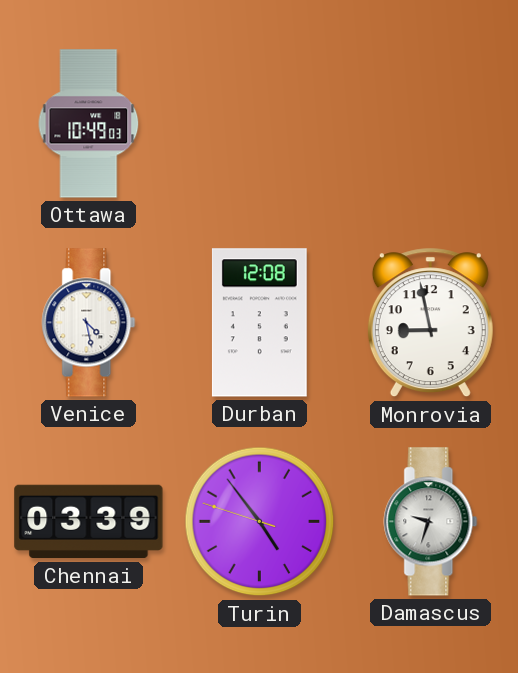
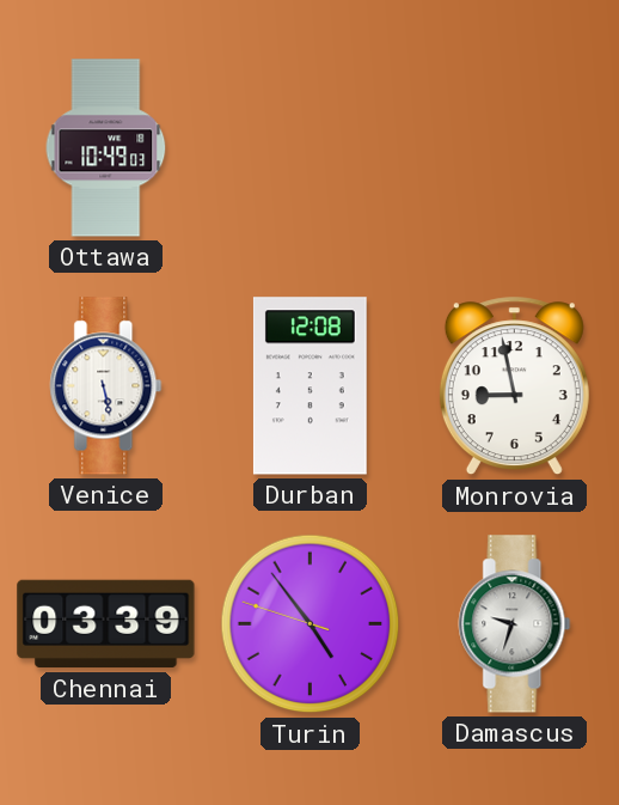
Venice: 4:28 -> 5:28 (106, 386)
